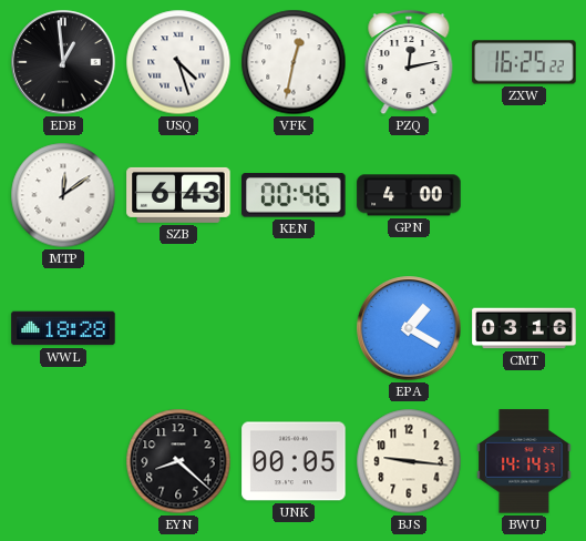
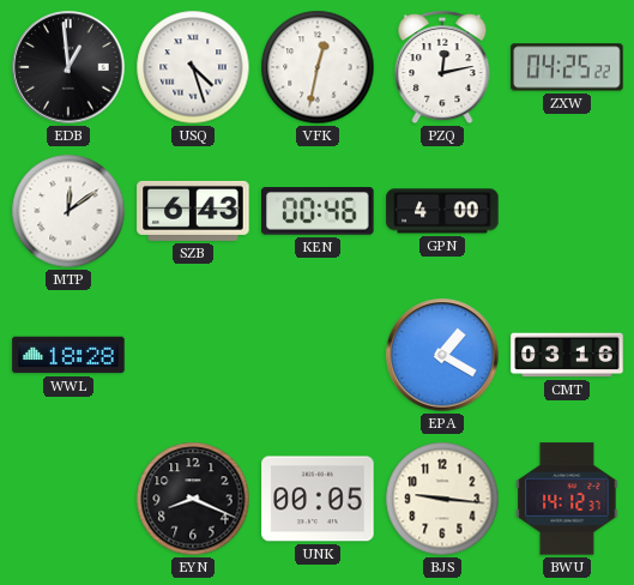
ZXW: 16:25 -> 04:25 (567, 67)
EYN: 8:22 -> 8:19 (193, 499)
BWU: 14:14 -> 14:12 (567, 499)
